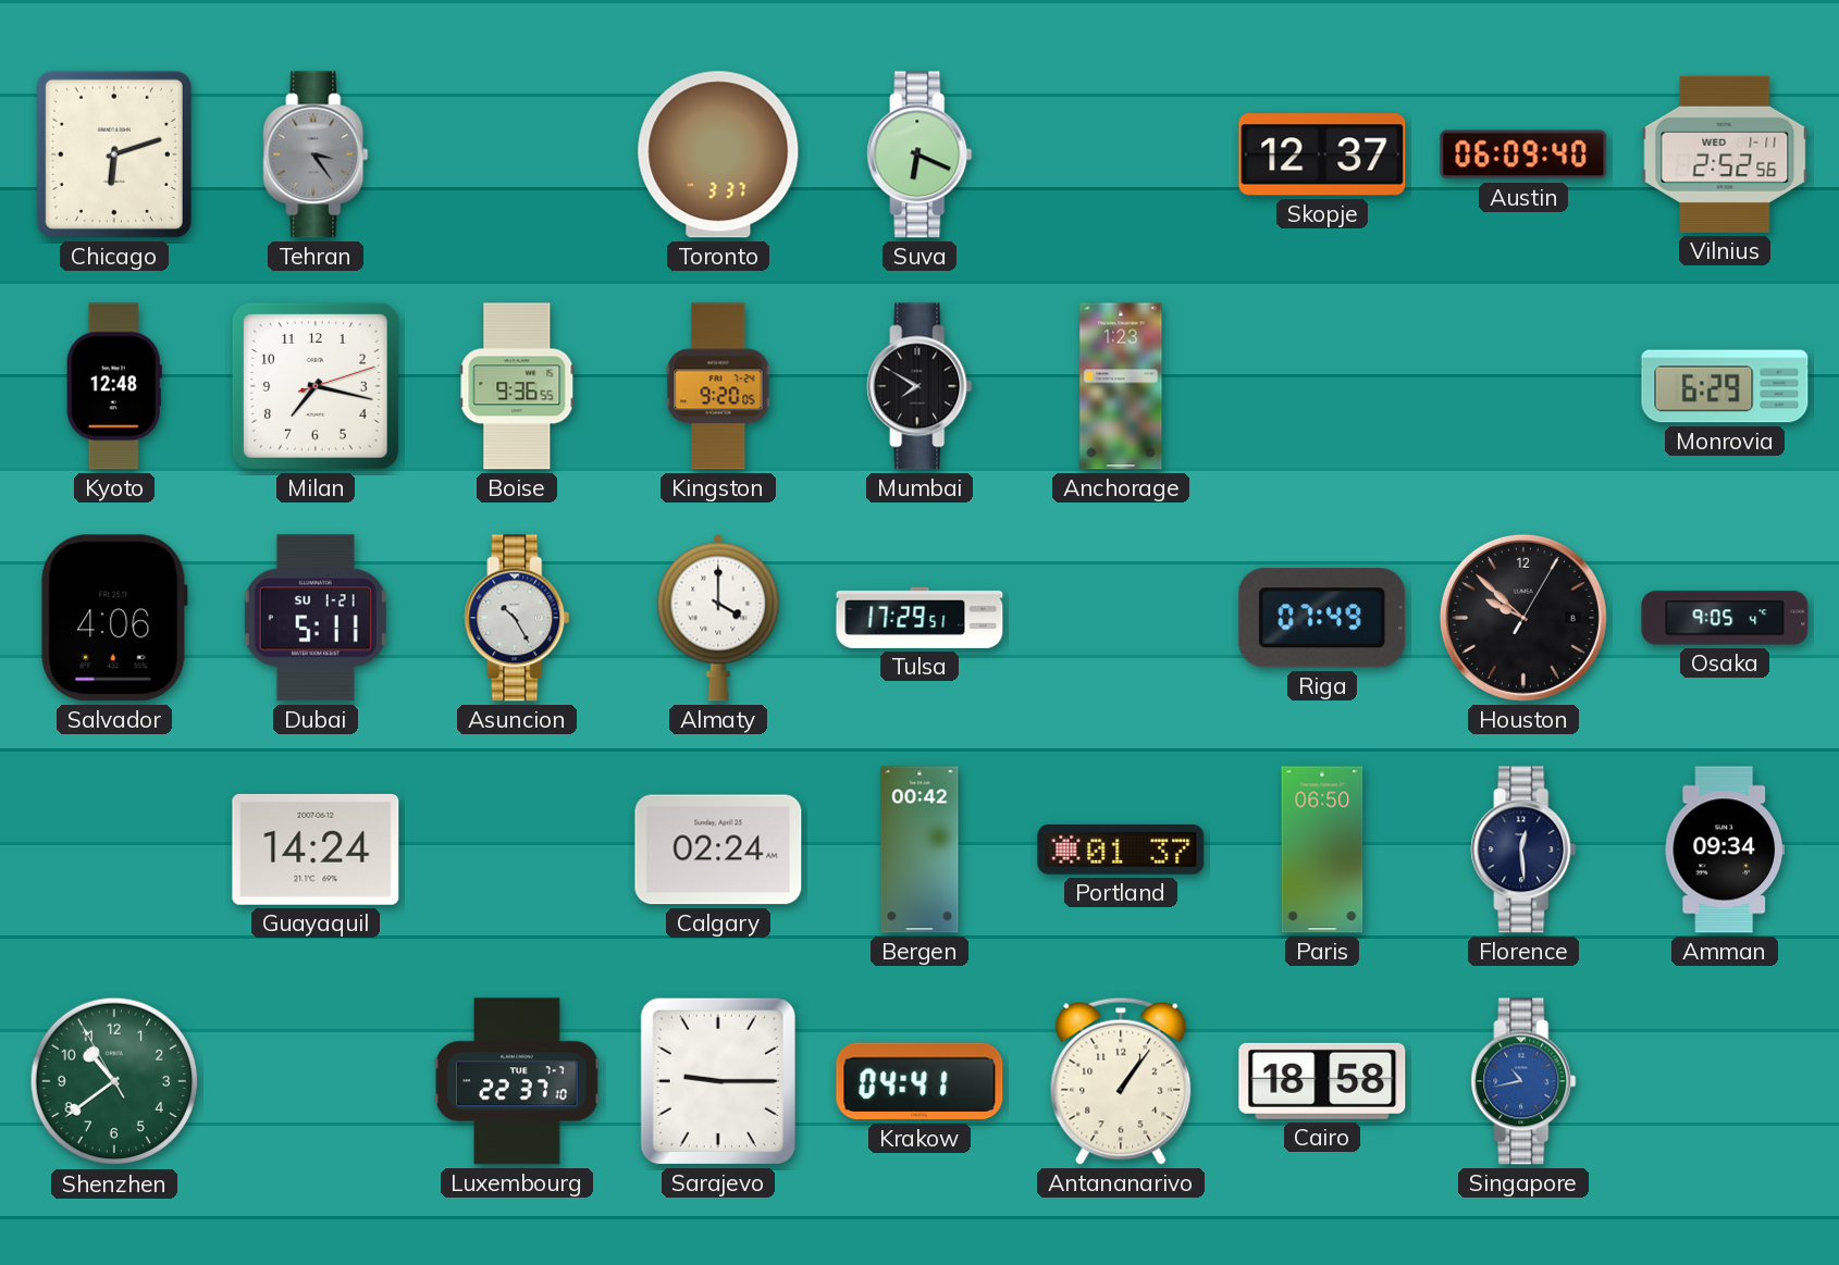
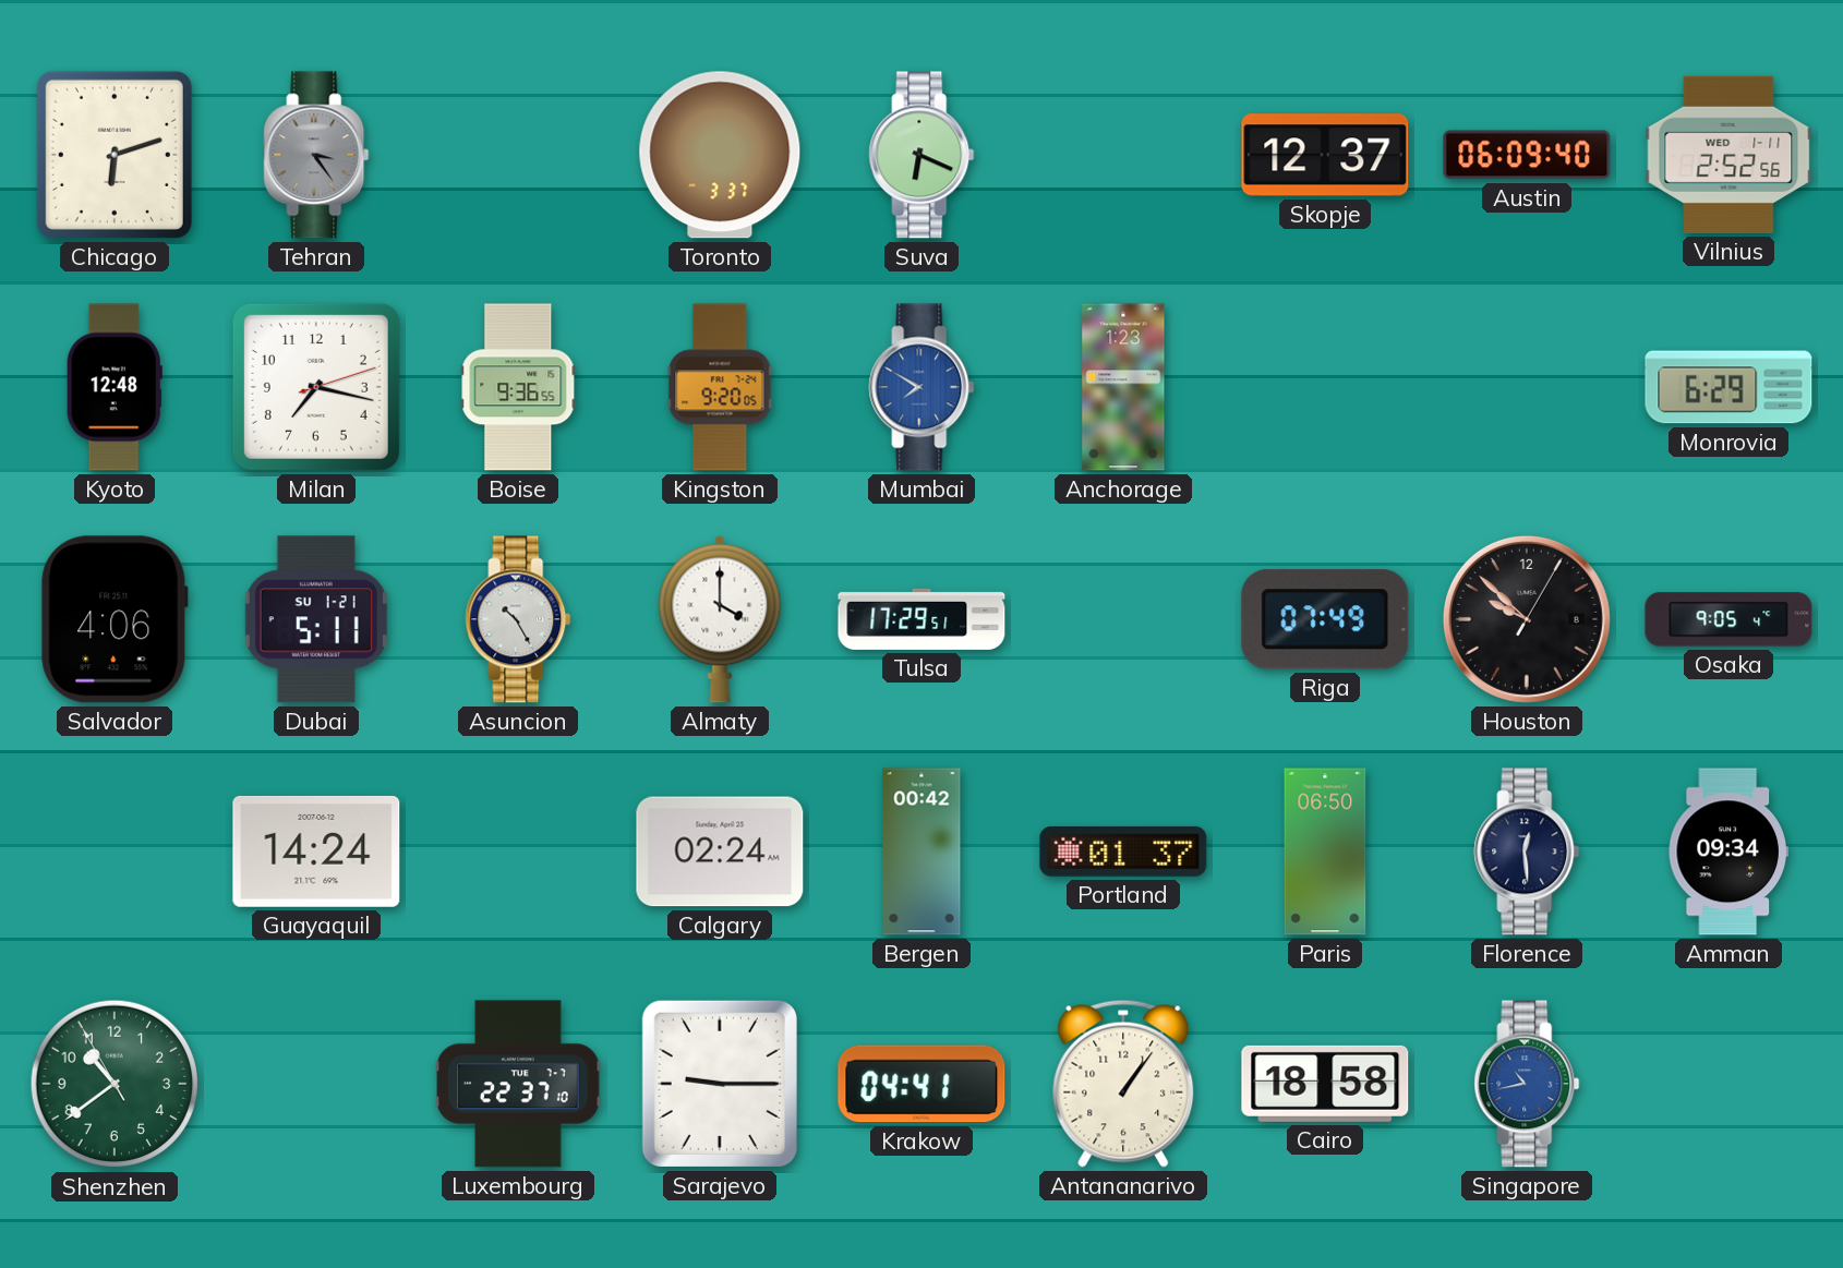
Mumbai dial: black -> blue (921, 387)
